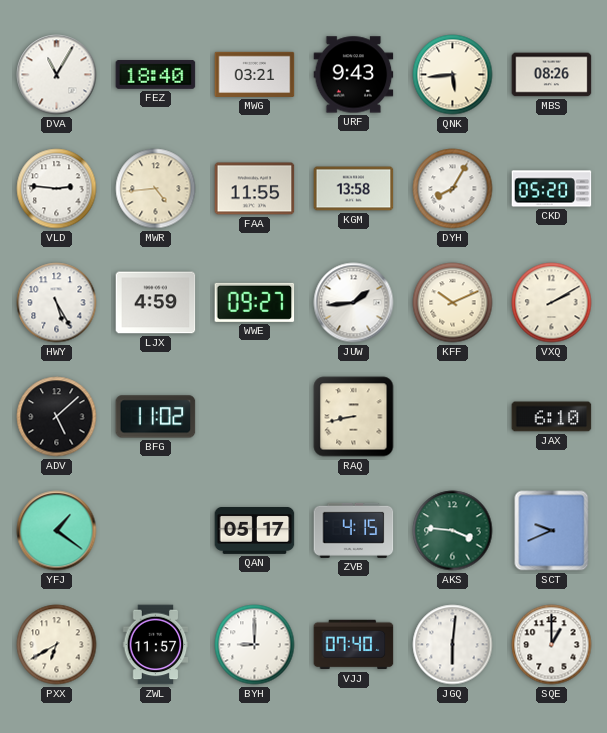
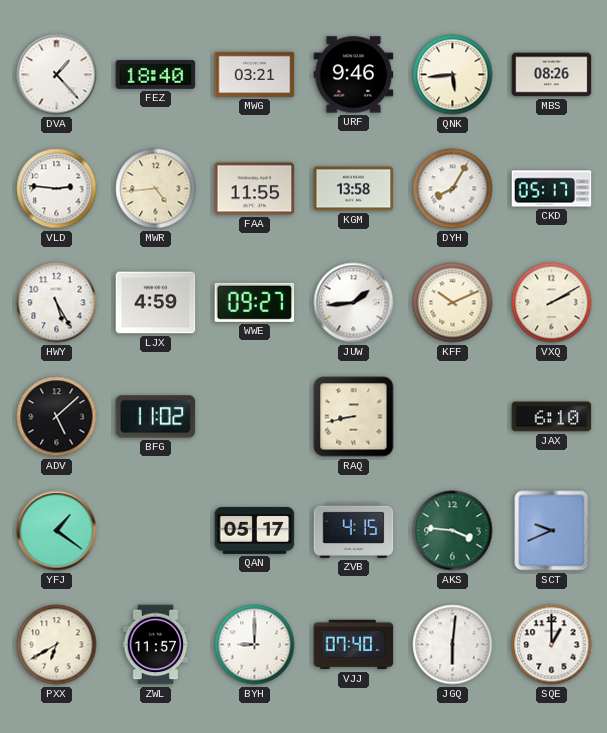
DVA: 11:05 -> 1:23 (57, 75)
URF: 9:43 -> 9:46 (354, 75)
CKD: 05:20 -> 05:17 (552, 189)
